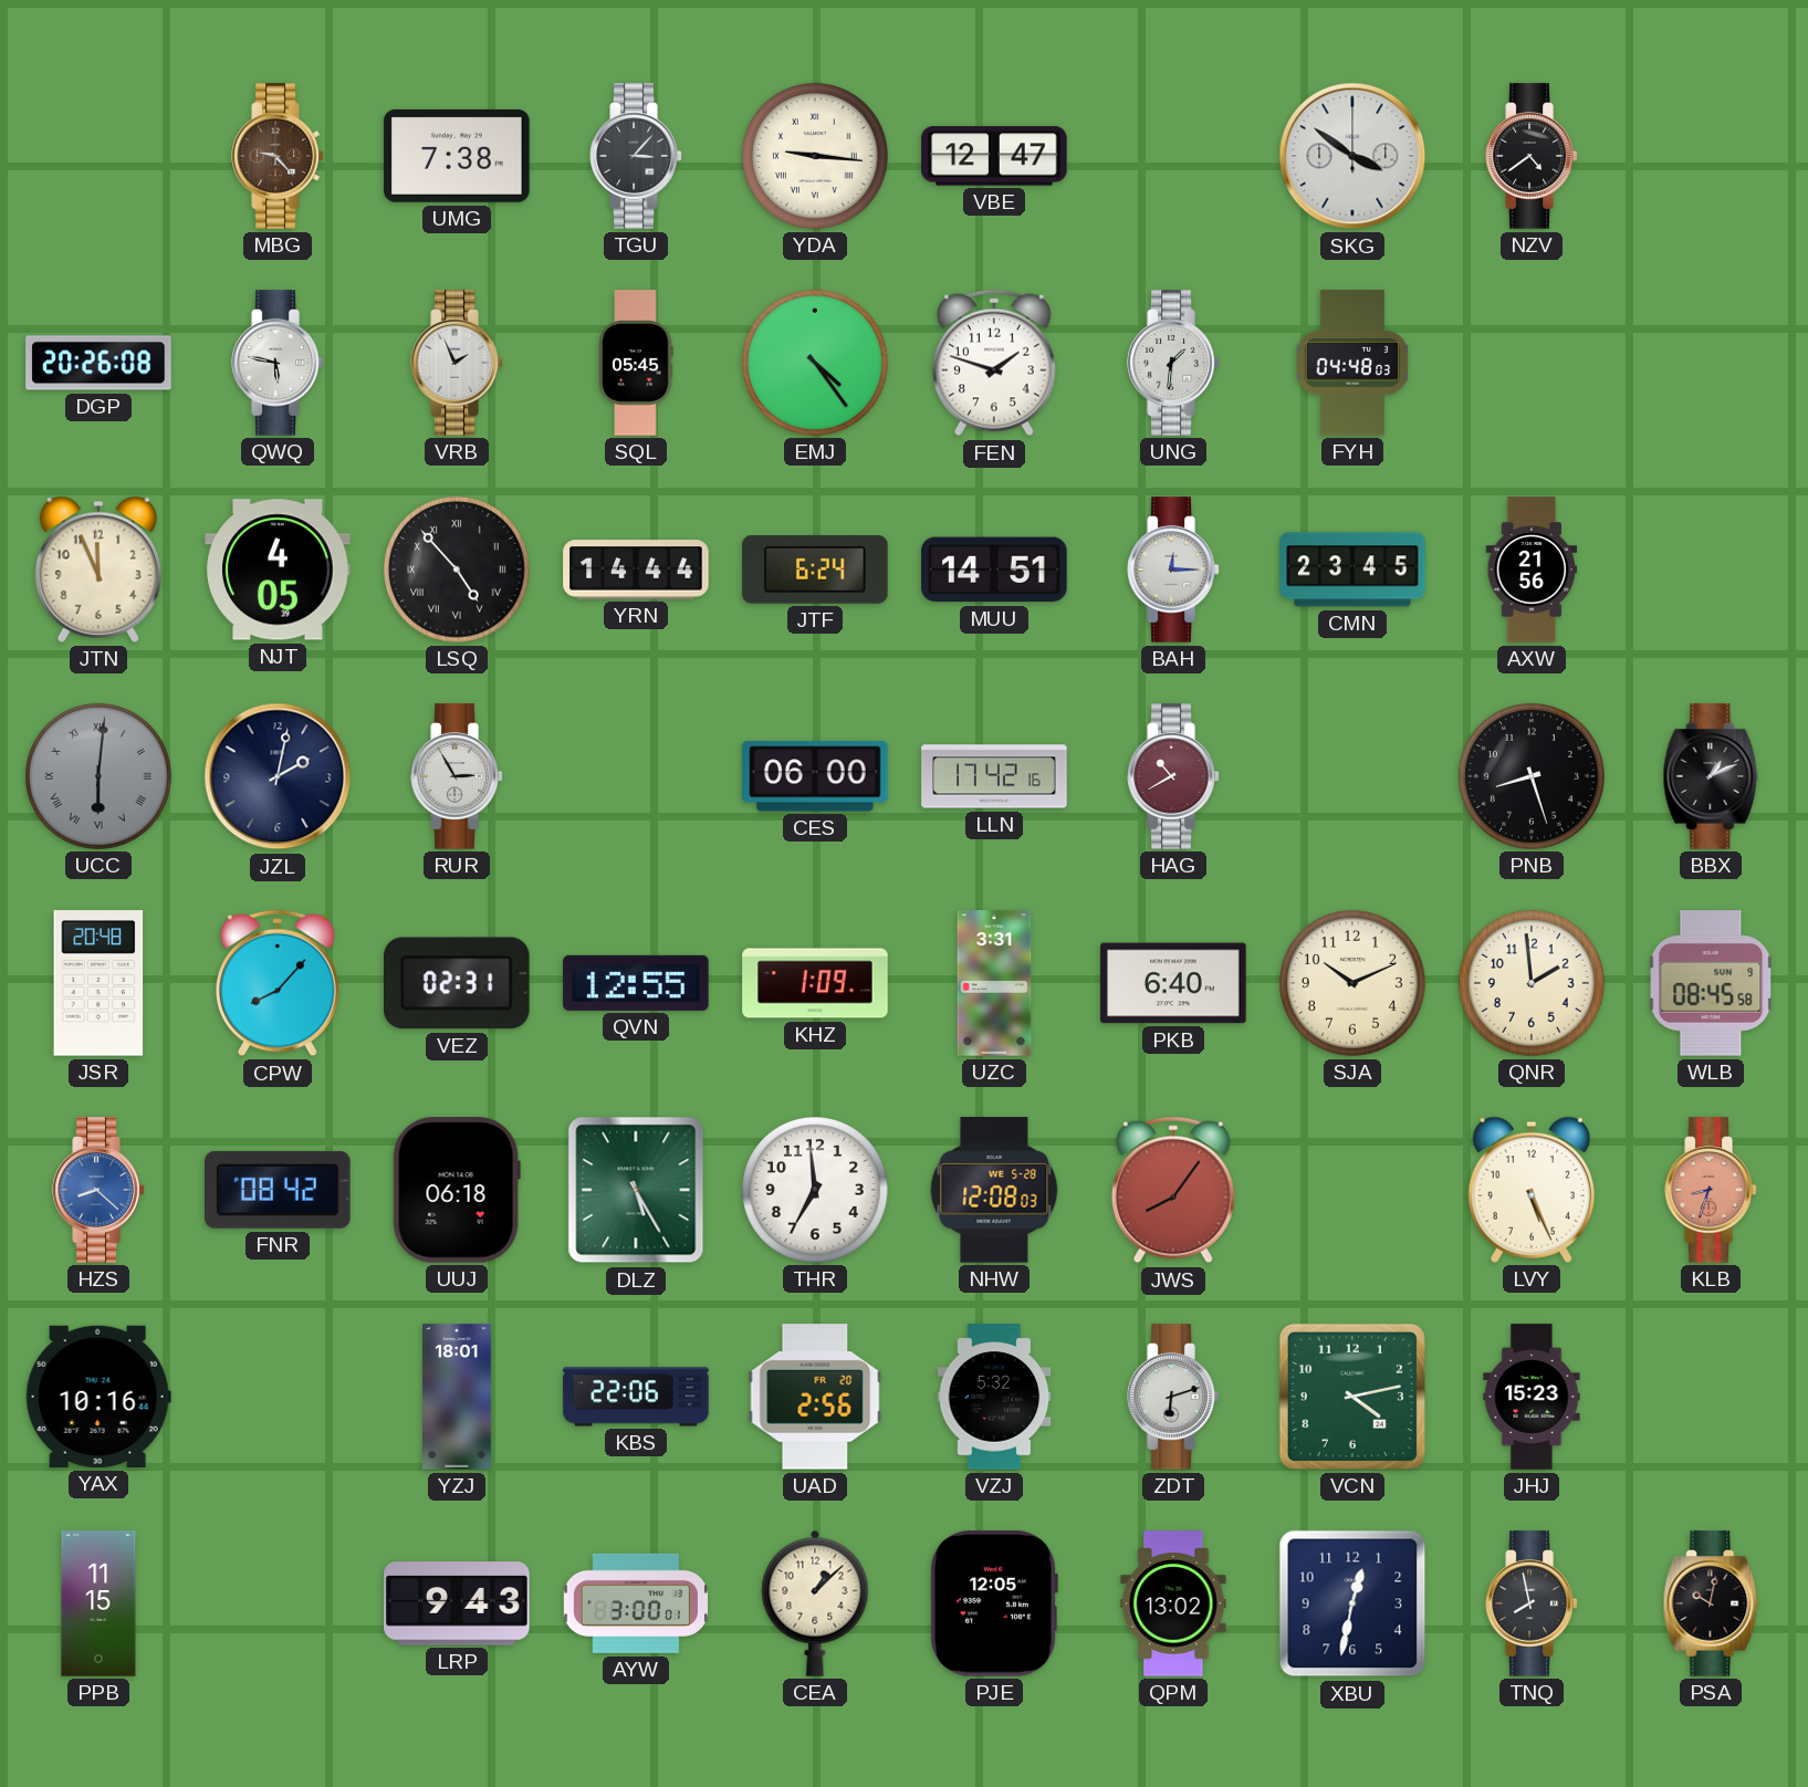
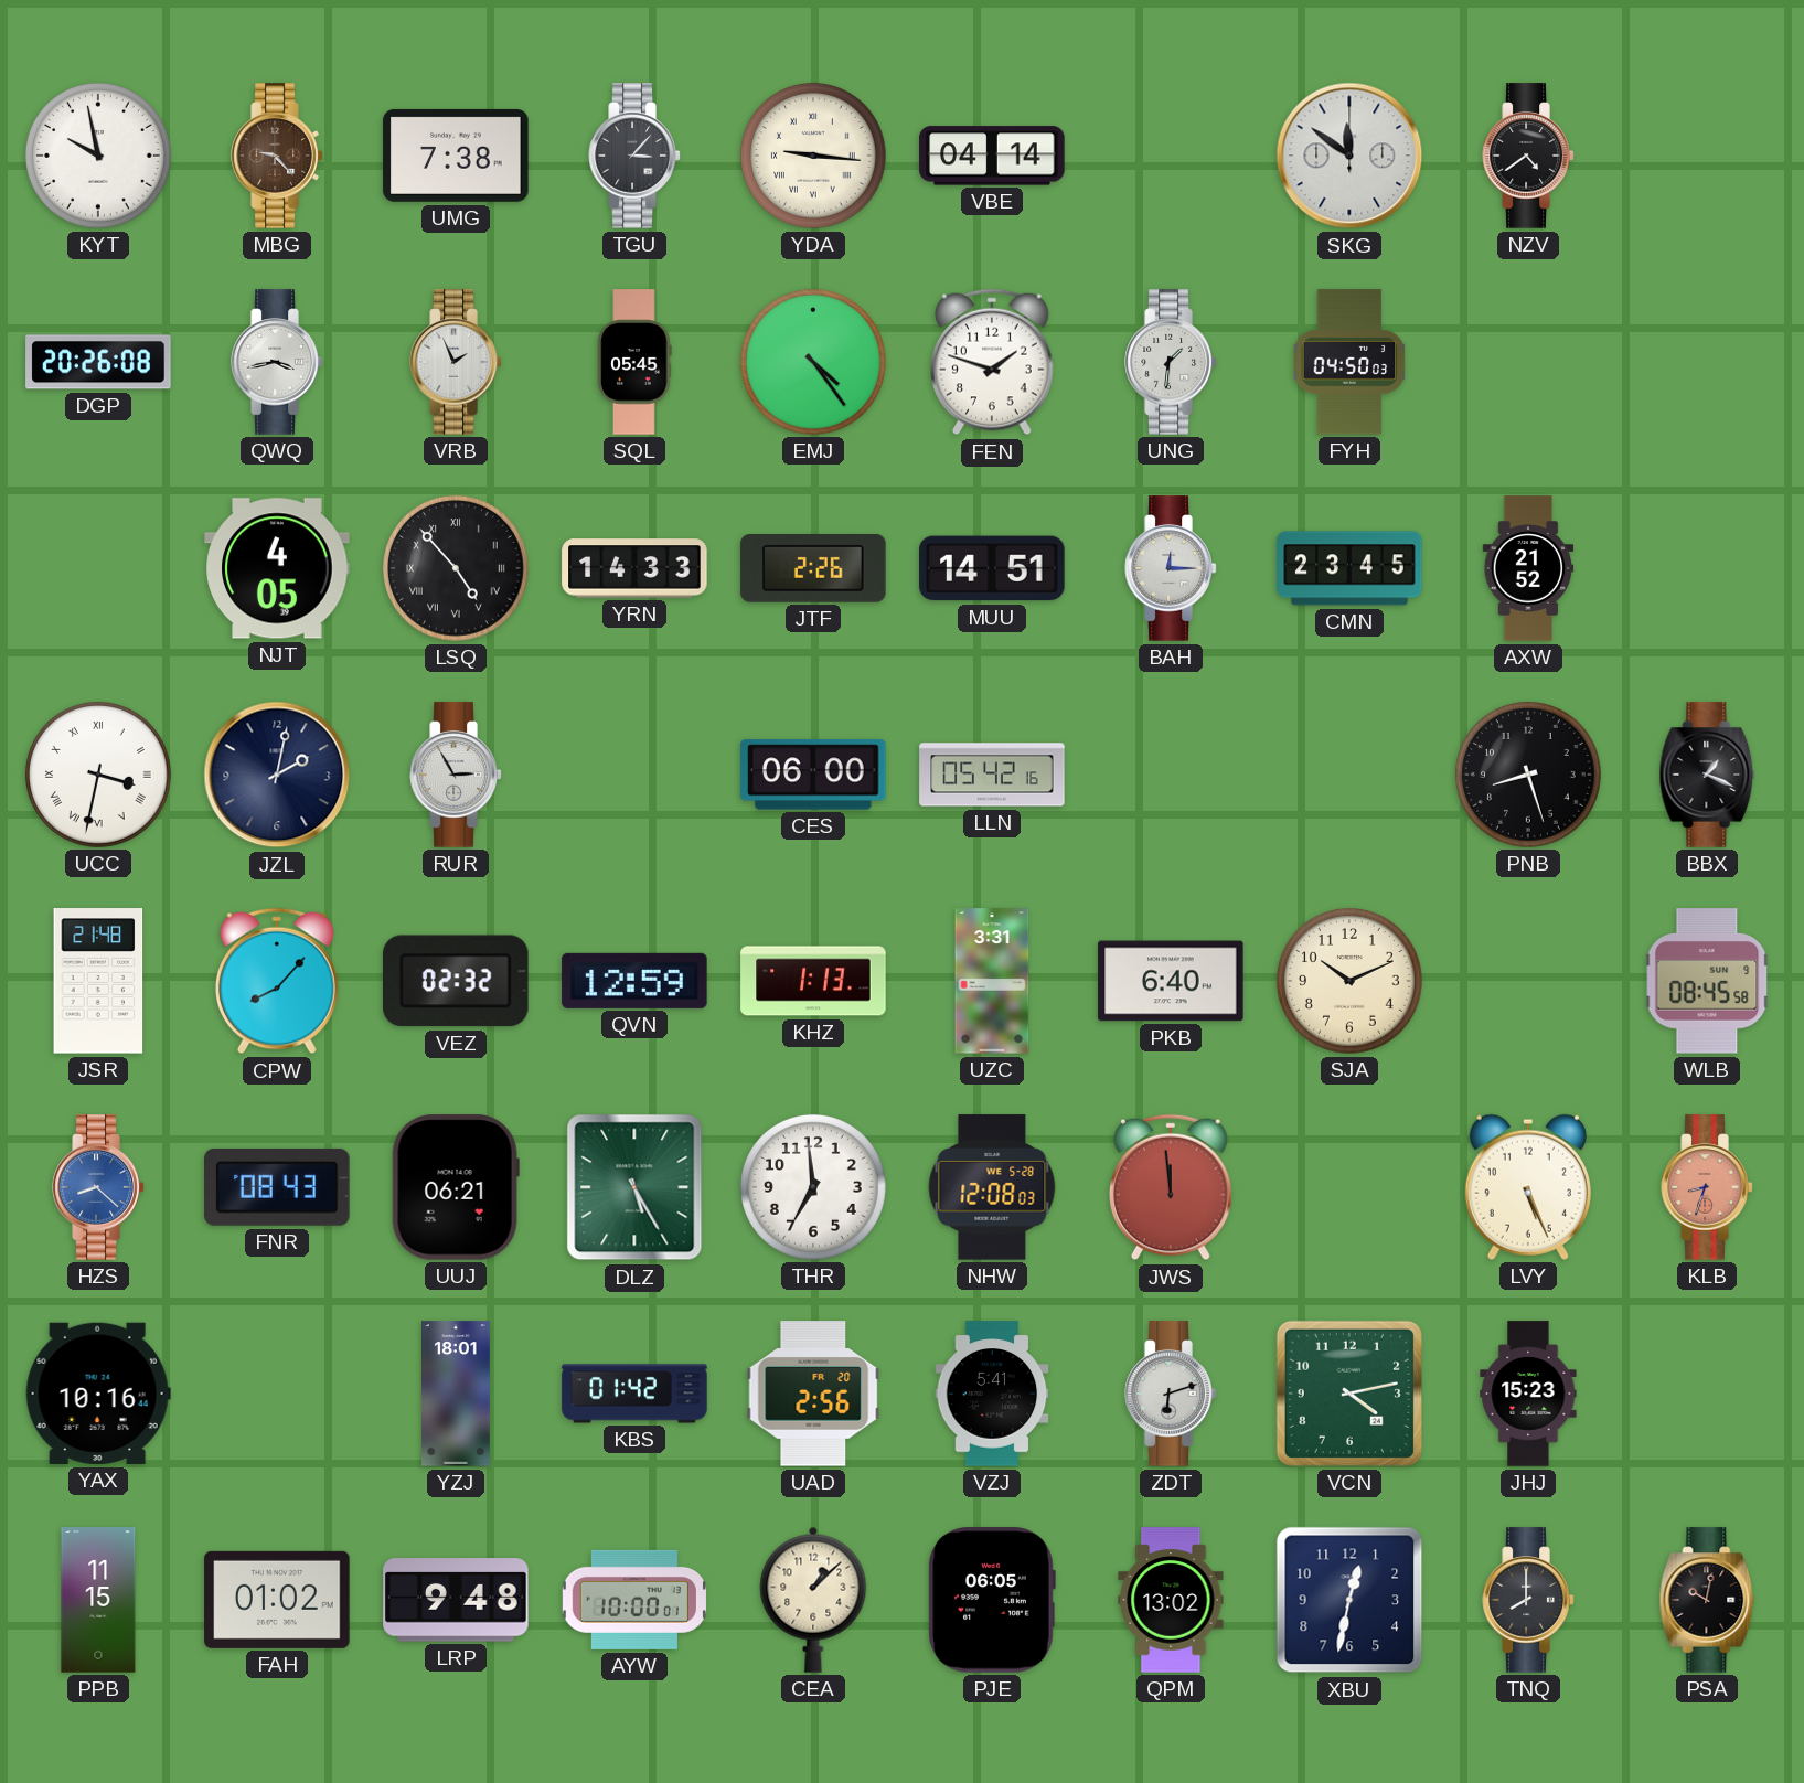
KYT: none -> 9:58 (98, 156)
VBE: 12:47 -> 04:14 (992, 156)
SKG: 3:51 -> 11:51 (1349, 156)
QWQ: 5:47 -> 3:43 (277, 362)
FYH: 04:48 -> 04:50 (1349, 362)
JTN: 11:56 -> none (98, 569)
YRN: 14:44 -> 14:33 (634, 568)
JTF: 6:24 -> 2:26 (813, 569)
AXW: 21:56 -> 21:52 (1528, 568)
UCC: 6:01 -> 3:32 (98, 775)
UCC dial: grey -> white (98, 775)
LLN: 17:42 -> 05:42 (992, 775)
HAG: 10:40 -> none (1173, 776)
BBX: 1:11 -> 1:19 (1707, 775)
JSR: 20:48 -> 21:48 (98, 981)
VEZ: 02:31 -> 02:32 (457, 981)
QVN: 12:55 -> 12:59 (634, 981)
KHZ: 1:09 -> 1:13 (813, 981)
QNR: 1:59 -> none (1532, 983)
FNR: 08:42 -> 08:43 (277, 1187)
UUJ: 06:18 -> 06:21 (456, 1187)
JWS: 8:06 -> 11:59 (1172, 1187)
KBS: 22:06 -> 01:42 (634, 1394)
VZJ: 5:32 -> 5:41 (992, 1394)
FAH: none -> 01:02 (277, 1600)
LRP: 9:43 -> 9:48 (456, 1600)
AYW: 3:00 -> 10:00 (633, 1600)
PJE: 12:05 -> 06:05 (992, 1600)
TNQ: 7:58 -> 8:00 (1528, 1600)
